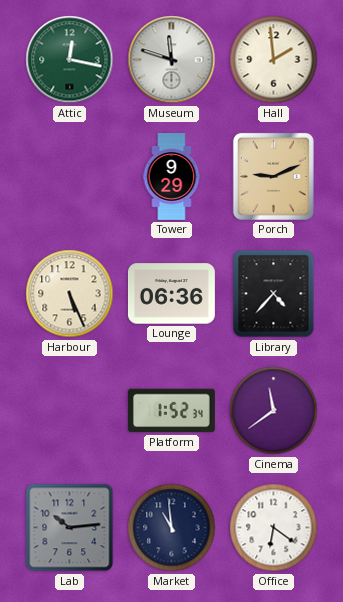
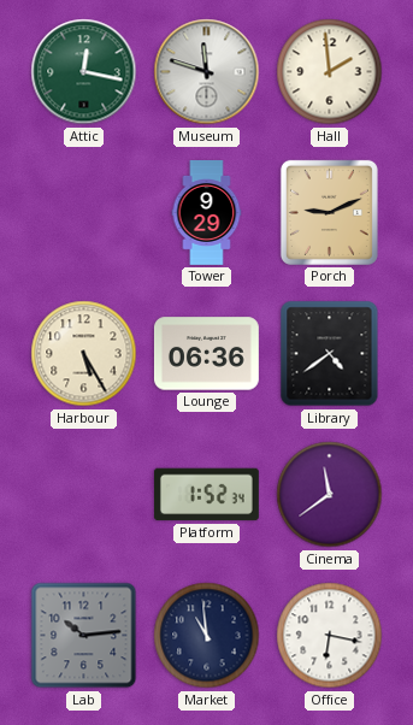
Harbour: 5:26 -> 5:25 (84, 354)
Library: 4:37 -> 4:39 (330, 354)
Office: 6:21 -> 6:17 (330, 636)
